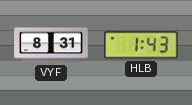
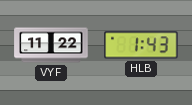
VYF: 8:31 -> 11:22 (51, 45)
